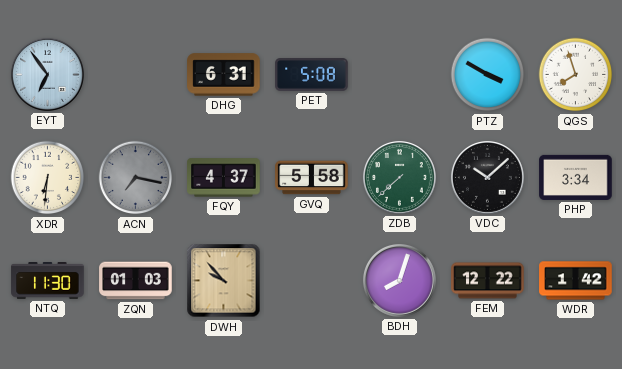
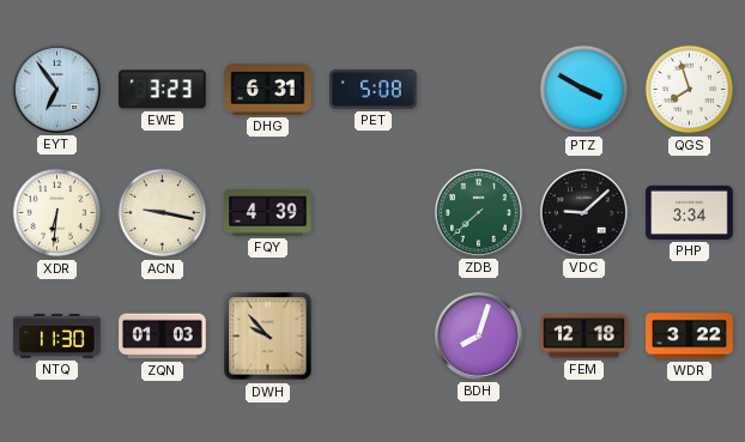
EWE: none -> 3:23 (163, 90)
ACN: 7:17 -> 9:17 (163, 213)
ACN dial: grey -> cream (163, 213)
FQY: 4:37 -> 4:39 (268, 213)
GVQ: 5:58 -> none (312, 178)
VDC: 10:08 -> 9:08 (583, 212)
FEM: 12:22 -> 12:18 (585, 337)
WDR: 1:42 -> 3:22 (690, 337)
